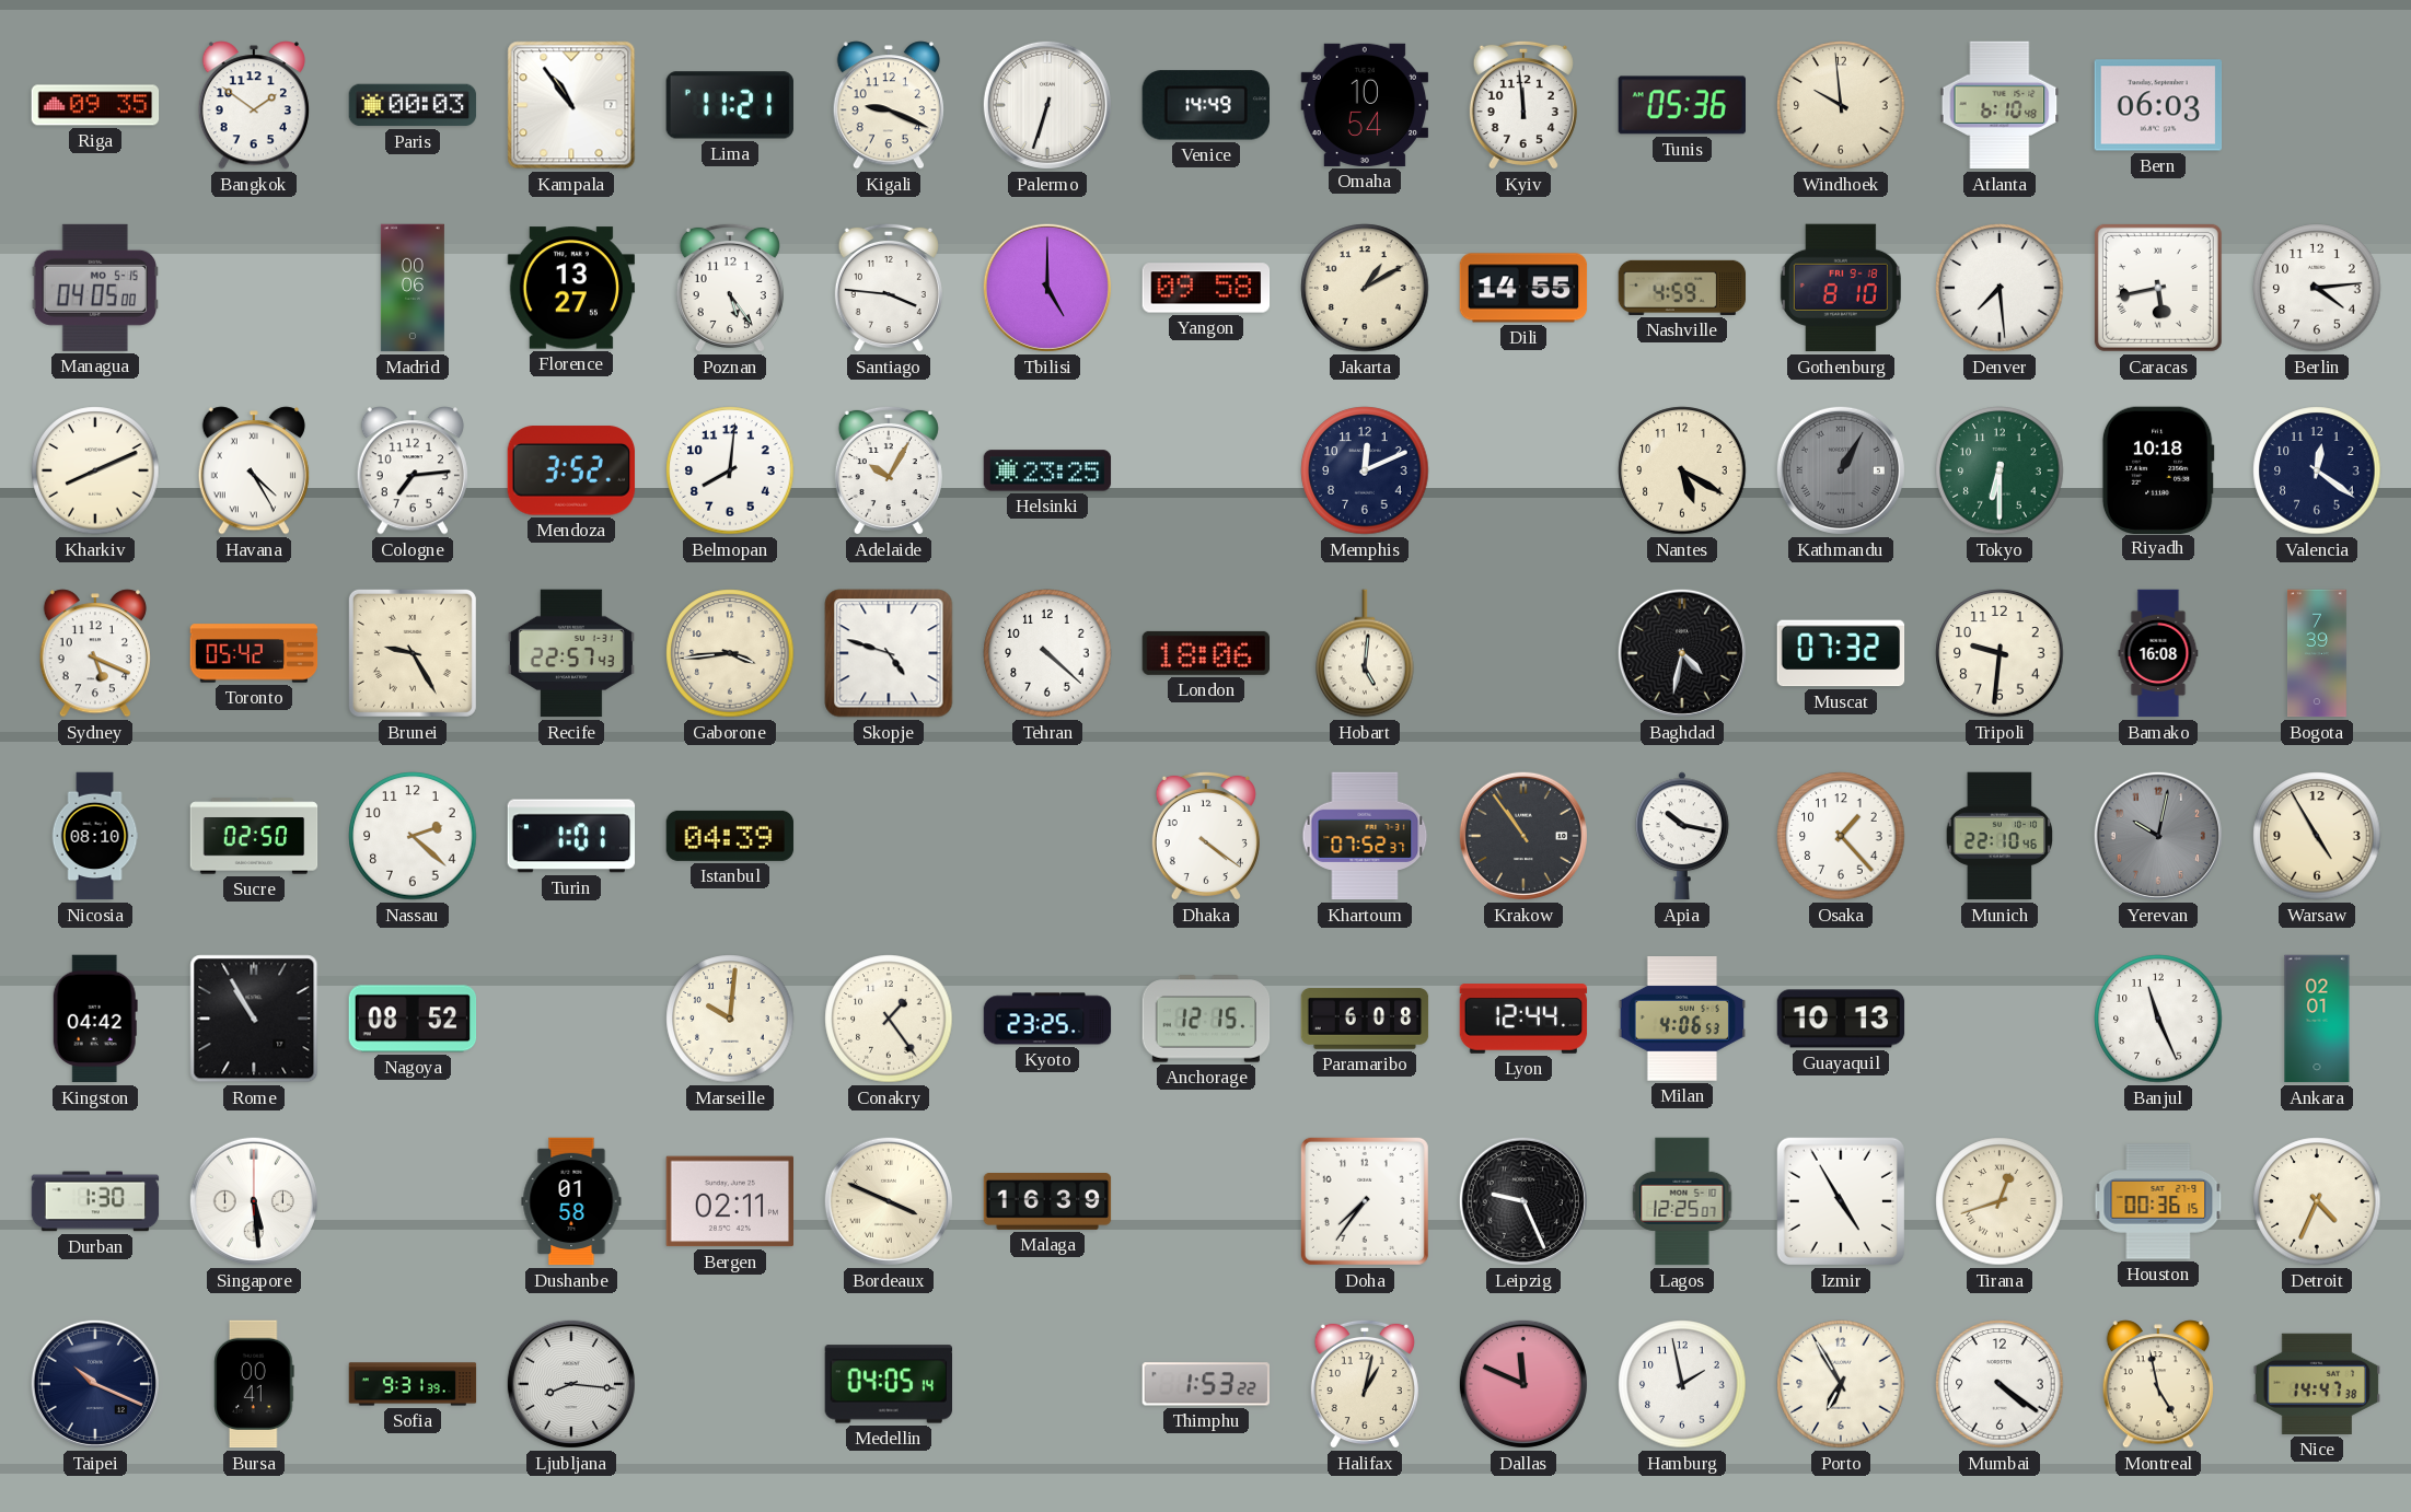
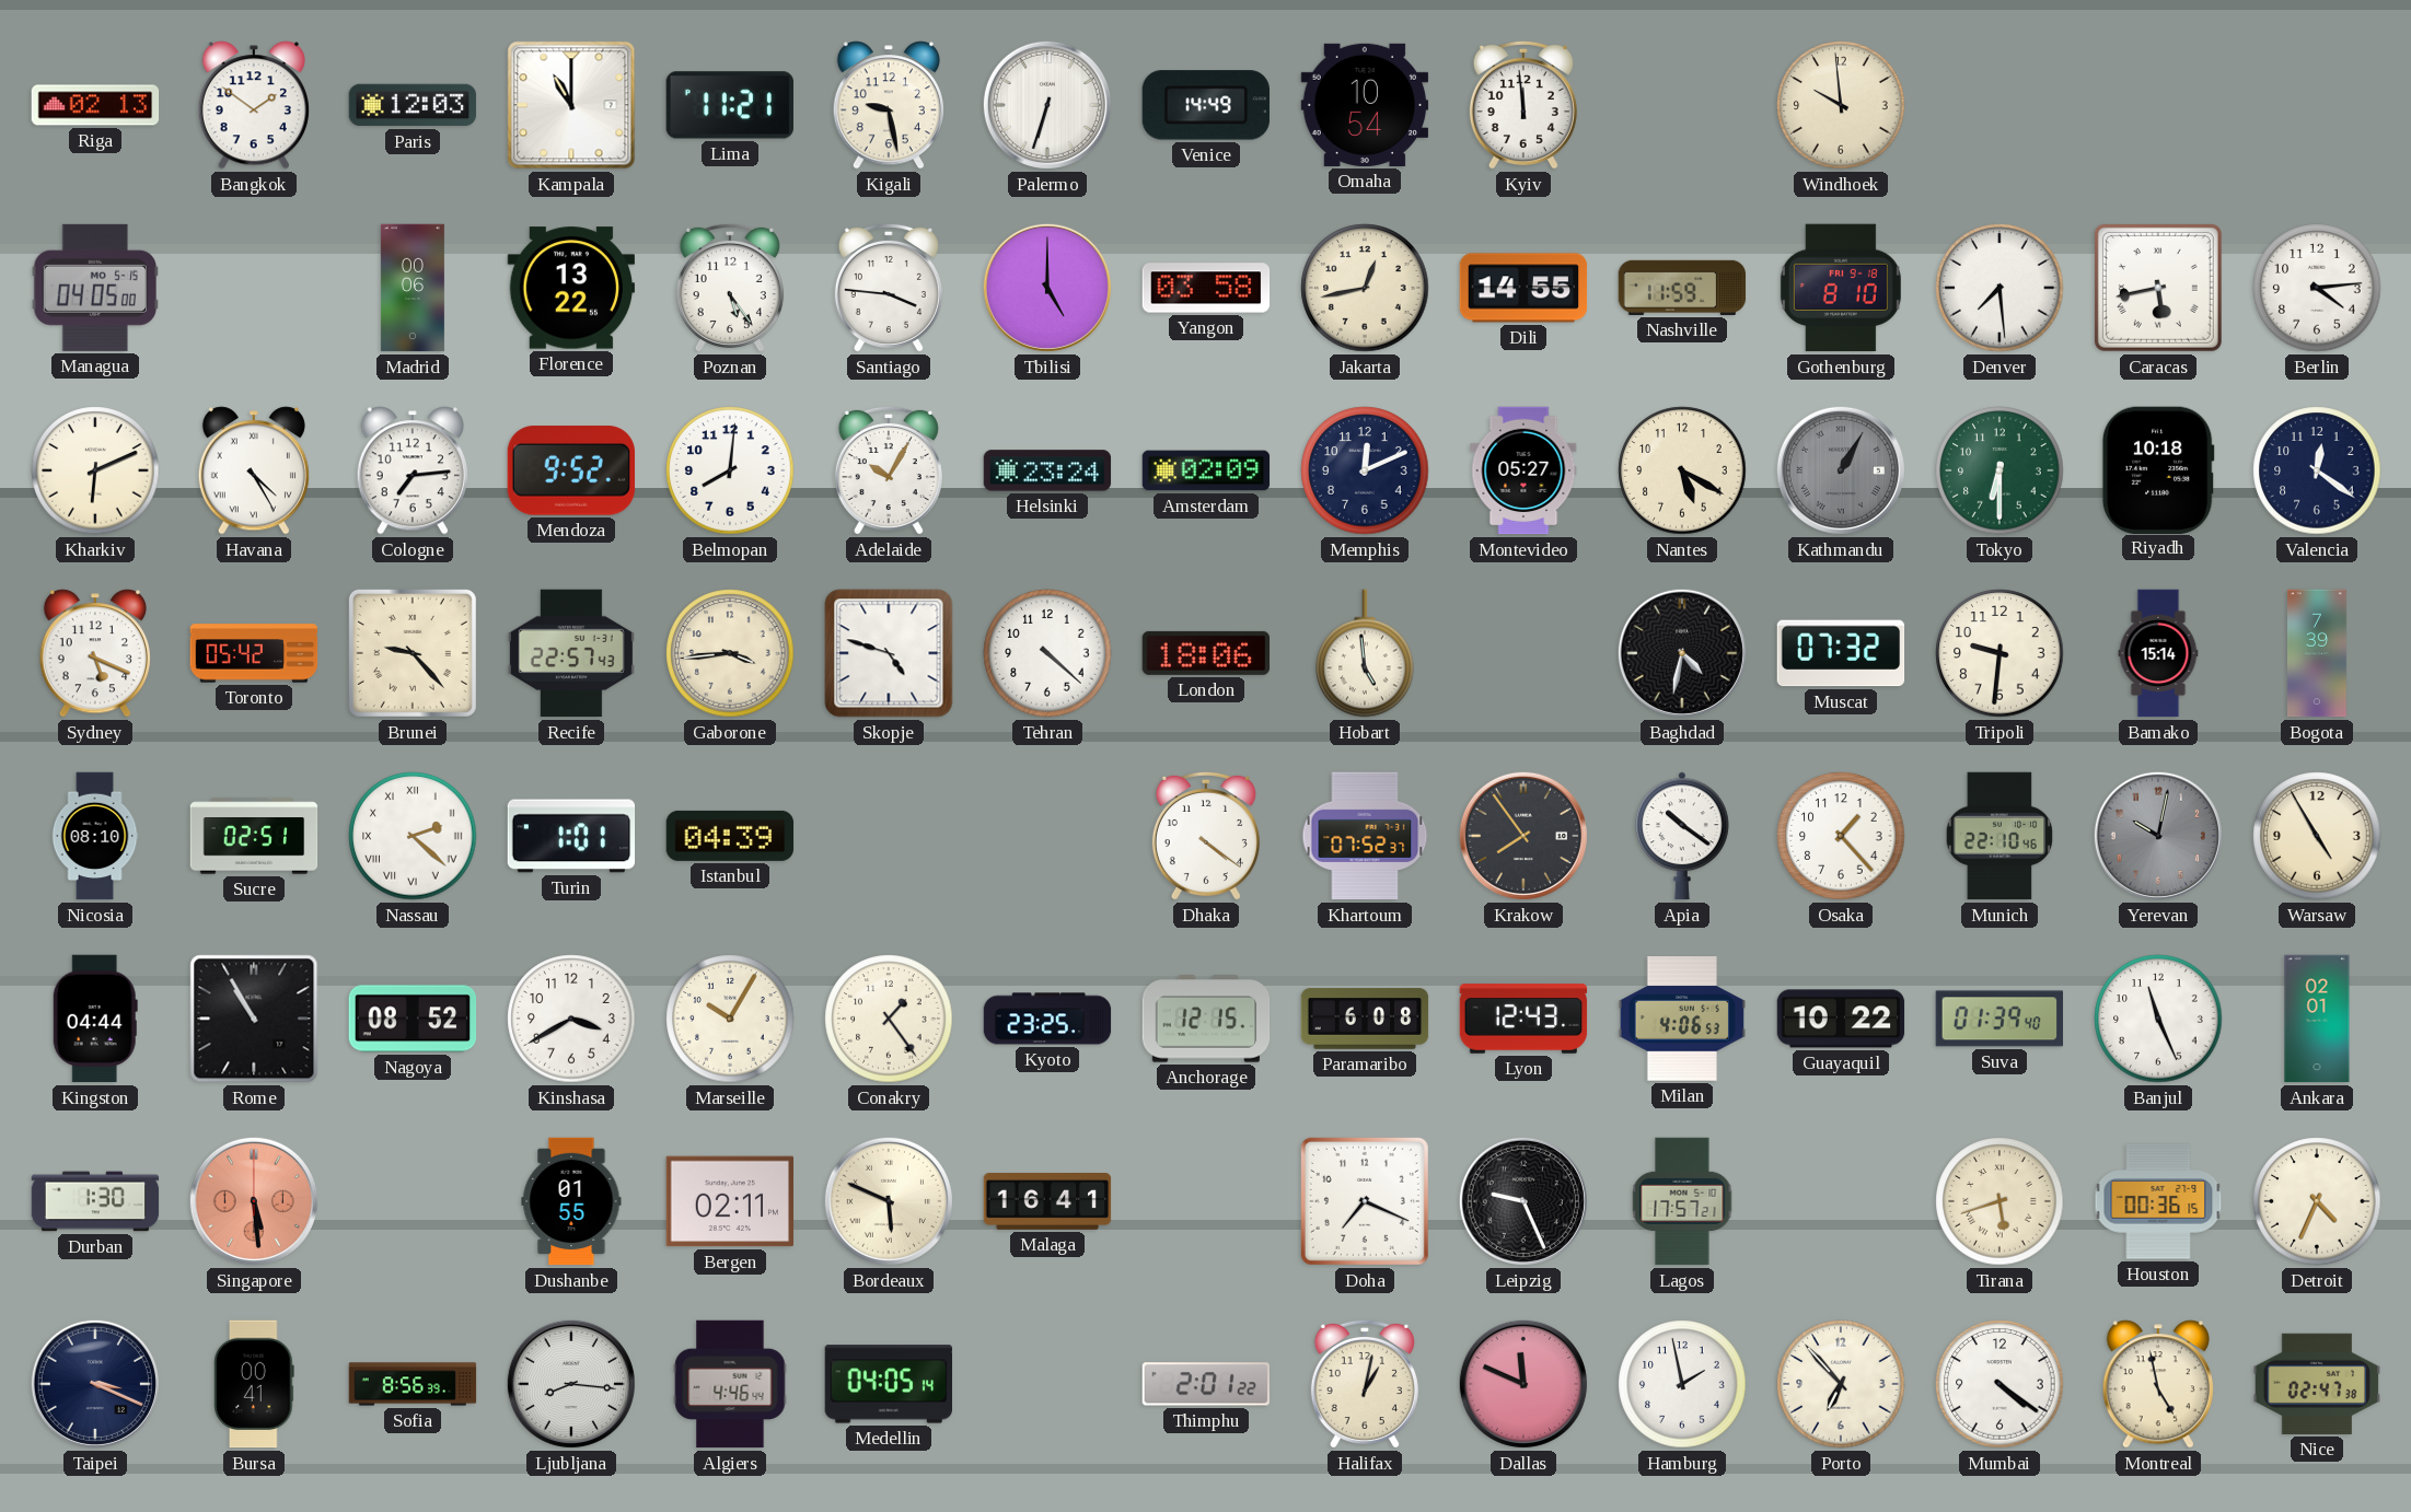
Riga: 09:35 -> 02:13 (95, 105)
Paris: 00:03 -> 12:03 (413, 105)
Kampala: 10:54 -> 11:00 (571, 105)
Kigali: 9:19 -> 9:28 (889, 105)
Tunis: 05:36 -> none (1681, 105)
Atlanta: 6:10 -> none (1999, 105)
Bern: 06:03 -> none (2158, 105)
Florence: 13:27 -> 13:22 (570, 288)
Yangon: 09:58 -> 03:58 (1206, 288)
Jakarta: 1:10 -> 12:43 (1365, 288)
Nashville: 4:59 -> 11:59 (1682, 288)
Kharkiv: 8:11 -> 6:11 (95, 470)
Mendoza: 3:52 -> 9:52 (570, 470)
Helsinki: 23:25 -> 23:24 (1047, 470)
Amsterdam: none -> 02:09 (1206, 470)
Montevideo: none -> 05:27 (1523, 470)
Brunei: 9:25 -> 9:23 (413, 653)
Hobart: 5:01 -> 4:59 (1365, 653)
Bamako: 16:08 -> 15:14 (2158, 653)
Sucre: 02:50 -> 02:51 (254, 836)
Nassau numerals: Arabic -> Roman (413, 836)
Krakow: 10:54 -> 7:54 (1523, 836)
Apia: 10:17 -> 10:21 (1683, 836)
Kingston: 04:42 -> 04:44 (95, 1019)
Kinshasa: none -> 3:40 (571, 1019)
Marseille: 10:01 -> 10:05 (730, 1019)
Lyon: 12:44 -> 12:43 (1523, 1019)
Guayaquil: 10:13 -> 10:22 (1841, 1019)
Suva: none -> 01:39 (1998, 1019)
Singapore dial: white -> salmon (254, 1201)
Dushanbe: 01:58 -> 01:55 (571, 1201)
Bordeaux: 3:49 -> 5:49 (889, 1201)
Malaga: 16:39 -> 16:41 (1047, 1202)
Doha: 7:36 -> 7:19 (1365, 1201)
Lagos: 12:25 -> 17:57 (1682, 1201)
Izmir: 4:55 -> none (1841, 1201)
Tirana: 12:42 -> 5:42 (1999, 1201)
Taipei: 10:19 -> 3:19 (95, 1384)
Sofia: 9:31 -> 8:56 (413, 1384)
Algiers: none -> 4:46 (730, 1384)
Thimphu: 1:53 -> 2:01 (1205, 1384)
Porto: 6:55 -> 6:53 (1841, 1384)
Nice: 14:47 -> 02:47 (2317, 1384)
